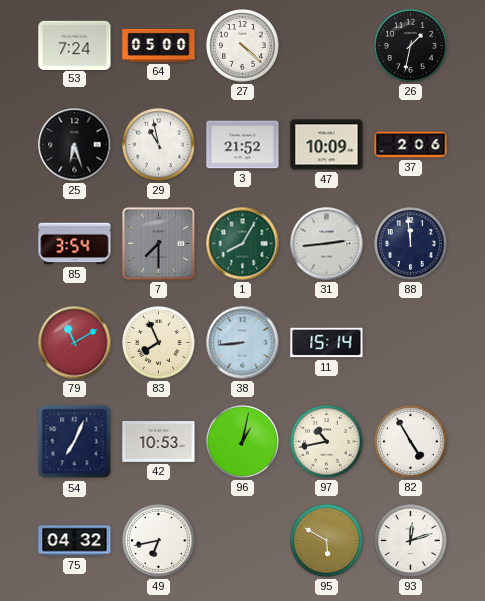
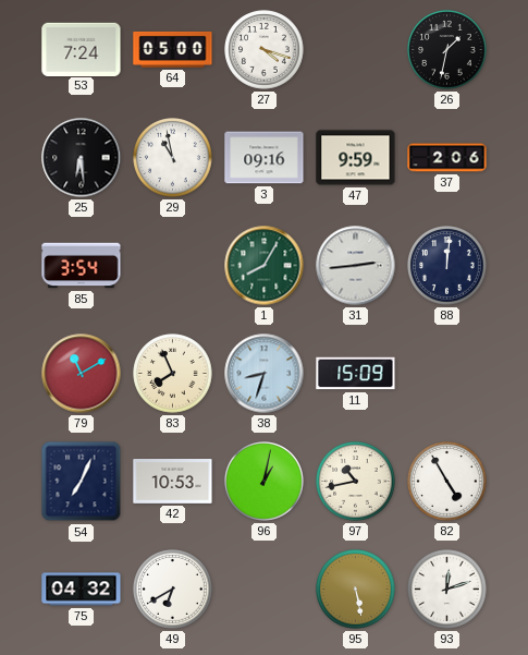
27: 4:22 -> 4:18 (265, 50)
25: 6:27 -> 6:29 (82, 158)
3: 21:52 -> 09:16 (265, 158)
47: 10:09 -> 9:59 (356, 158)
7: 7:30 -> none (158, 243)
88: 11:59 -> 12:01 (447, 266)
38: 8:44 -> 8:33 (265, 374)
11: 15:14 -> 15:09 (356, 374)
49: 6:43 -> 6:40 (173, 590)
95: 5:50 -> 5:28 (356, 590)
